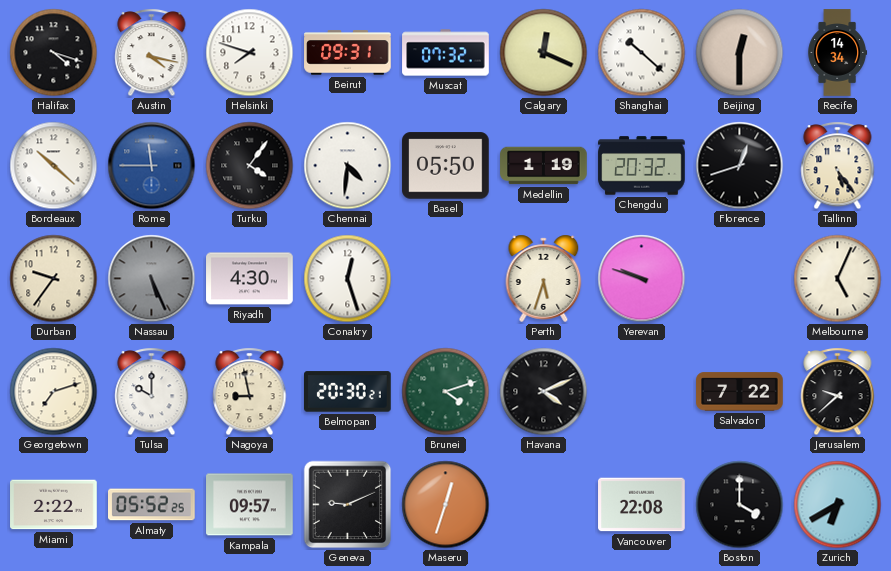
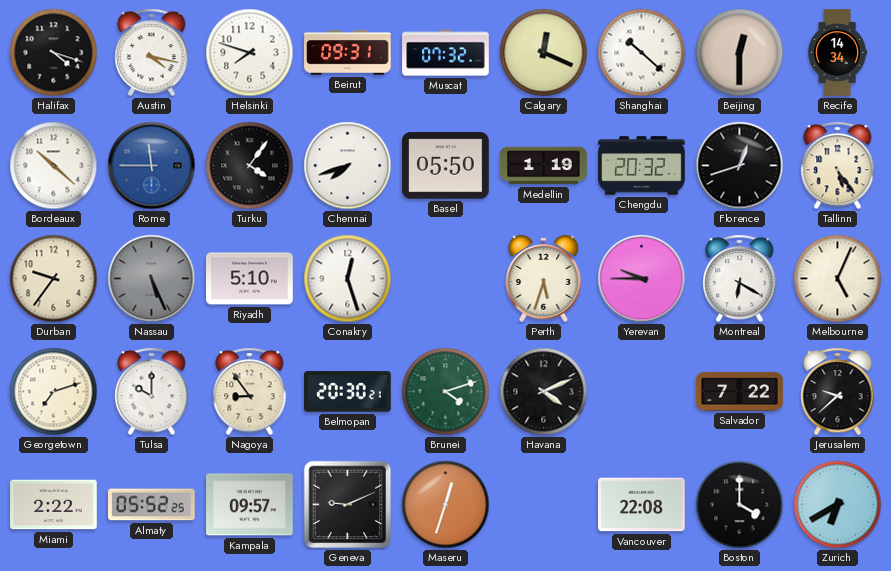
Chennai: 4:31 -> 7:42 (348, 166)
Riyadh: 4:30 -> 5:10 (250, 279)
Yerevan: 9:48 -> 9:45 (642, 279)
Montreal: none -> 6:20 (740, 279)
Nagoya: 8:58 -> 8:54 (250, 392)
